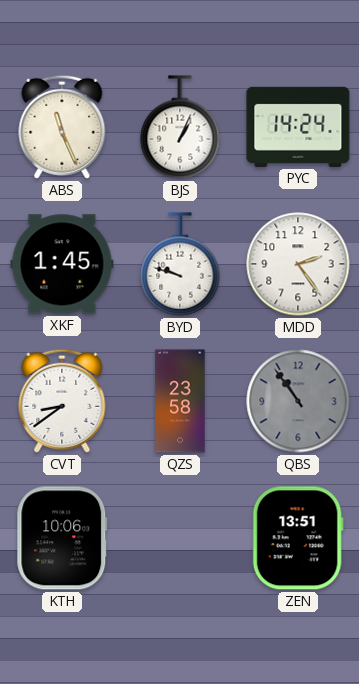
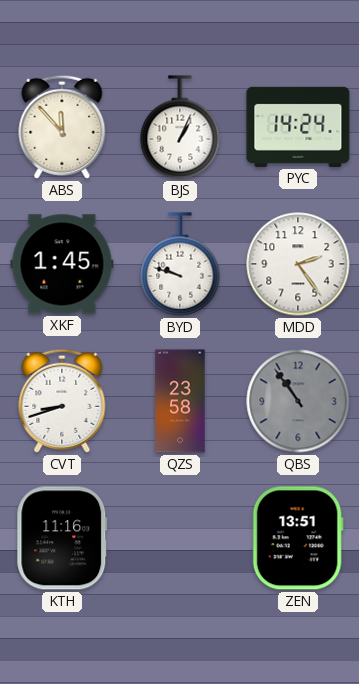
ABS: 11:26 -> 11:53 (62, 127)
CVT: 8:39 -> 8:42 (62, 401)
KTH: 10:06 -> 11:16 (62, 538)
